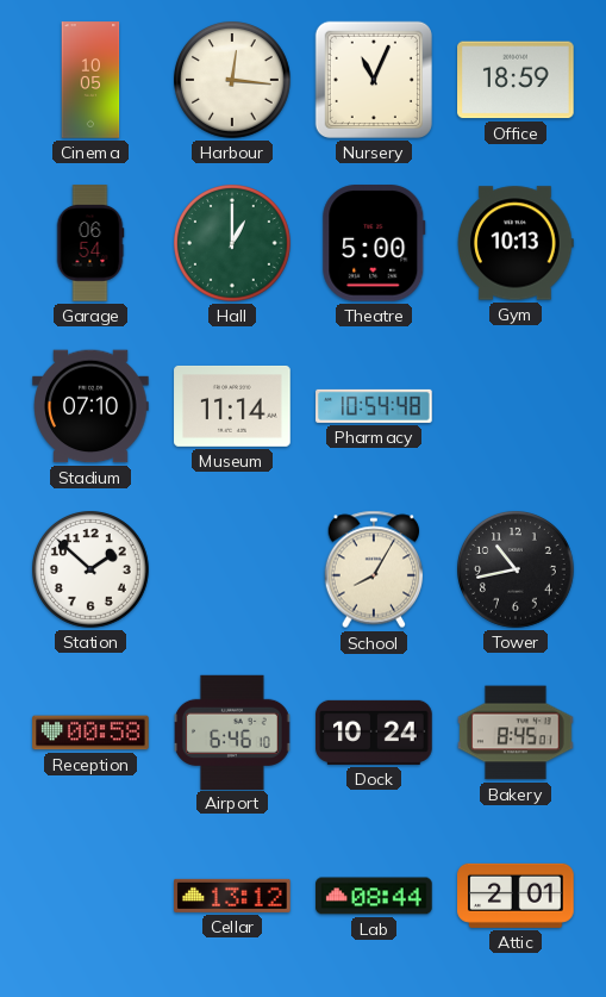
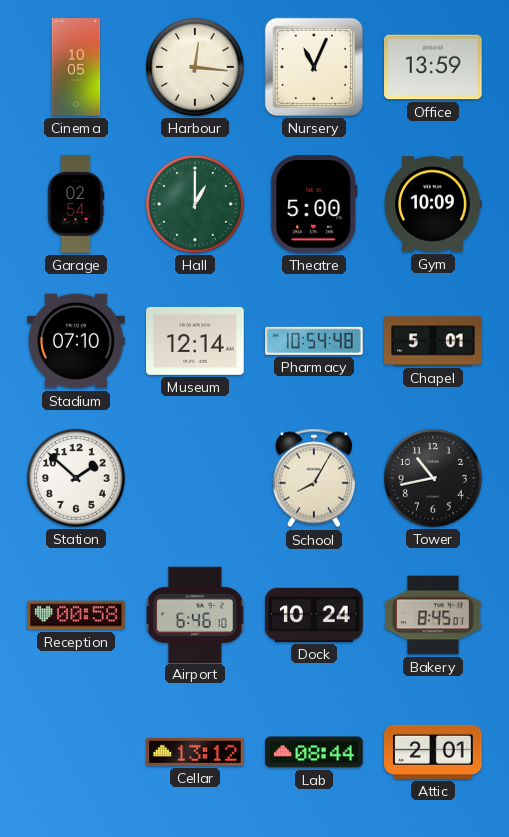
Office: 18:59 -> 13:59 (433, 67)
Garage: 06:54 -> 02:54 (76, 204)
Gym: 10:13 -> 10:09 (434, 204)
Museum: 11:14 -> 12:14 (195, 341)
Chapel: none -> 5:01 (433, 341)
